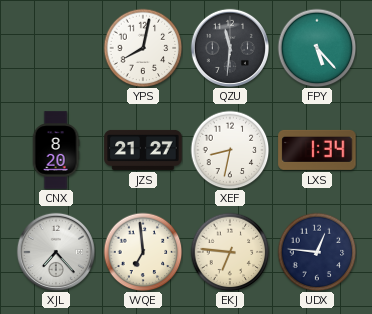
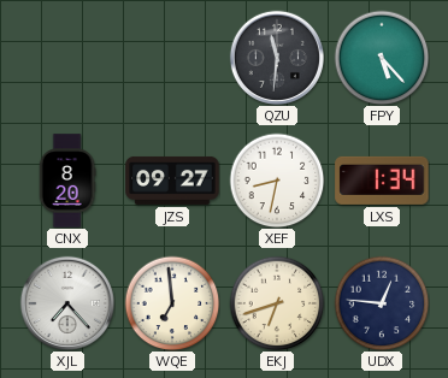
YPS: 8:02 -> none (143, 48)
JZS: 21:27 -> 09:27 (172, 181)
EKJ: 6:46 -> 6:42 (277, 303)
